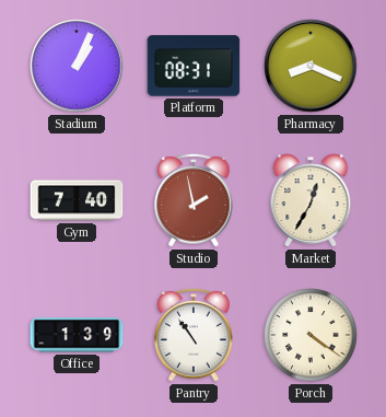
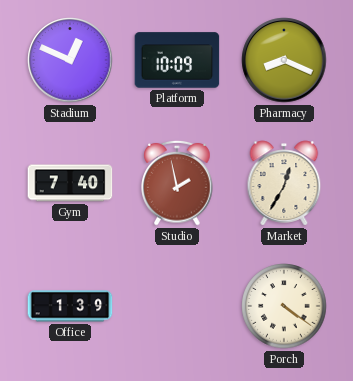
Stadium: 1:04 -> 12:49 (70, 60)
Platform: 08:31 -> 10:09 (177, 60)
Pantry: 10:54 -> none (194, 335)
